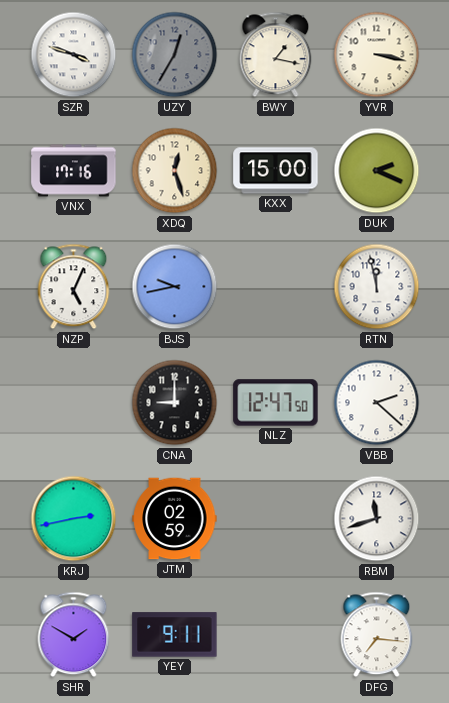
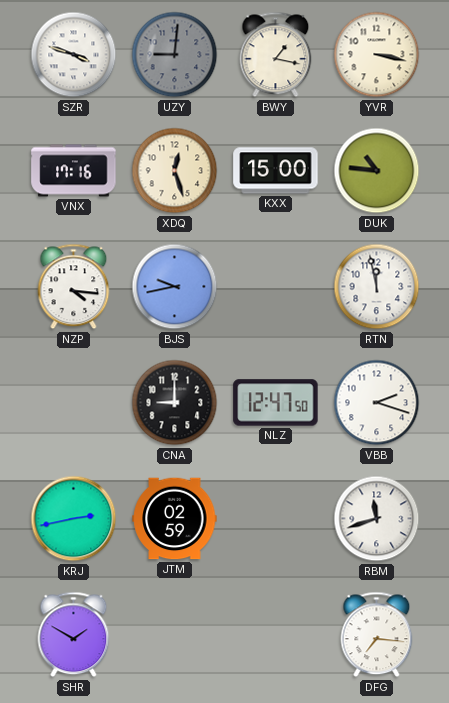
UZY: 12:35 -> 9:01 (175, 55)
DUK: 2:19 -> 10:46 (377, 171)
NZP: 5:04 -> 4:16 (74, 287)
VBB: 2:22 -> 2:18 (377, 403)
YEY: 9:11 -> none (175, 635)
